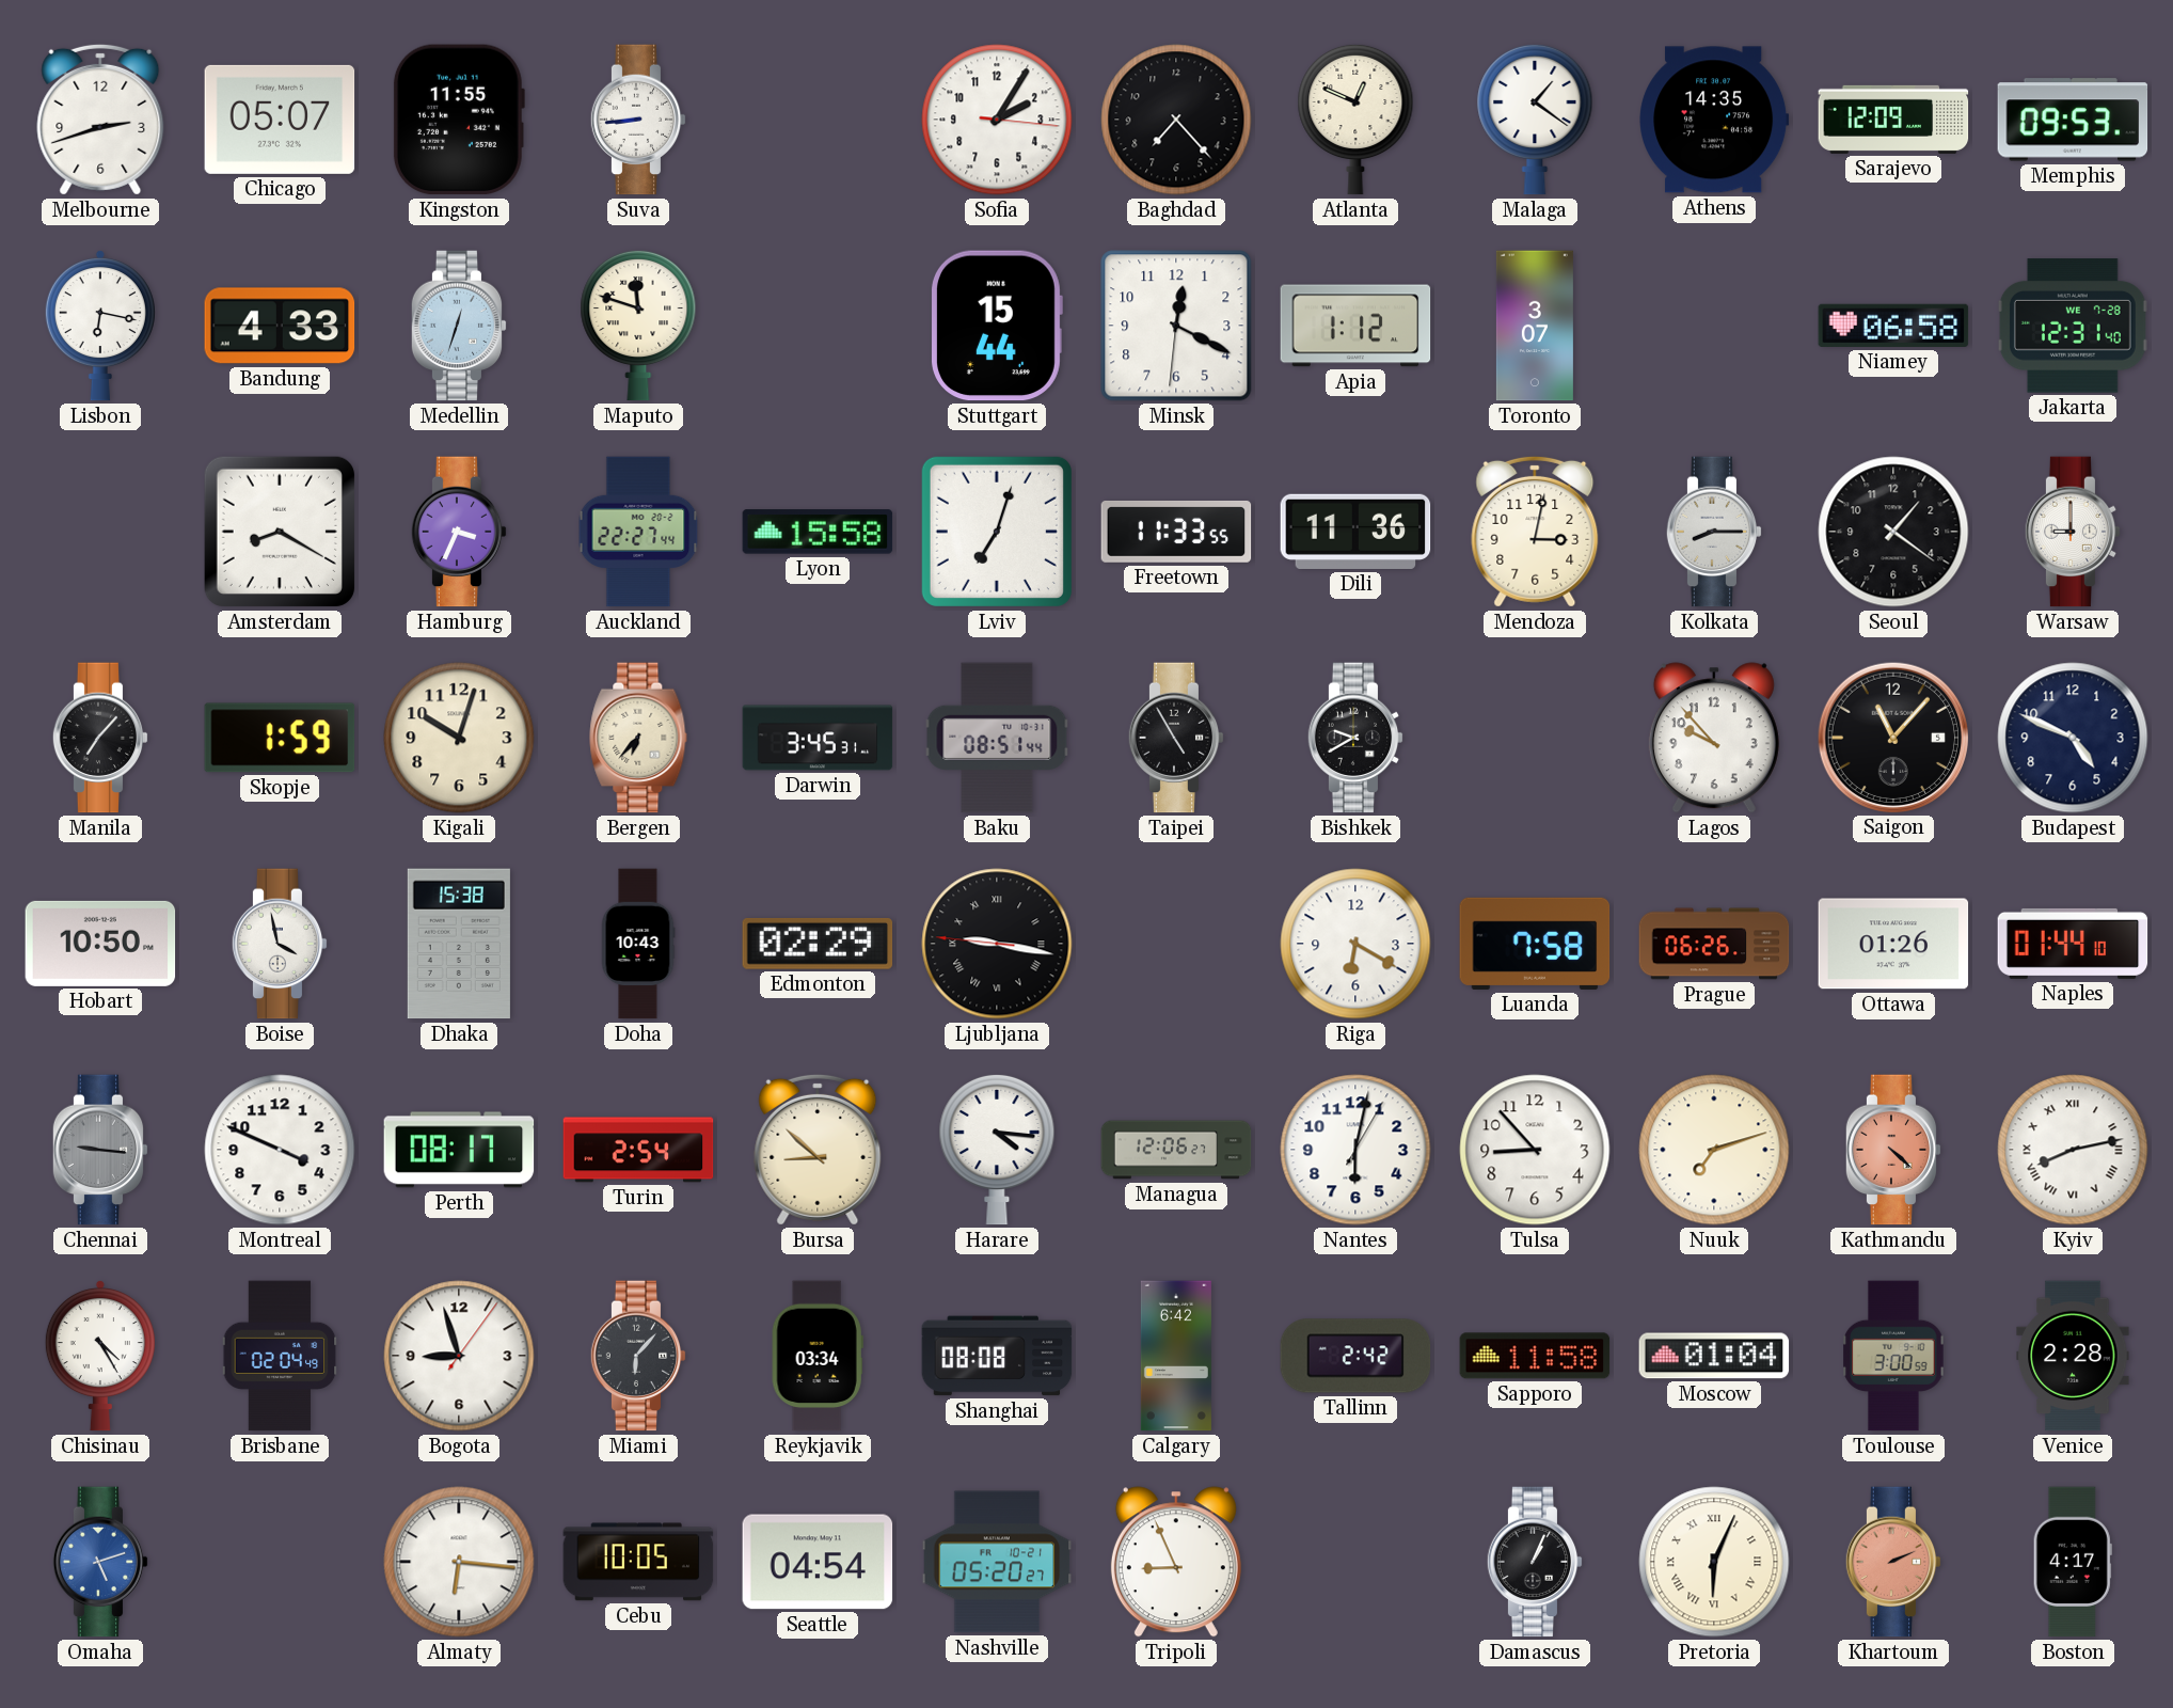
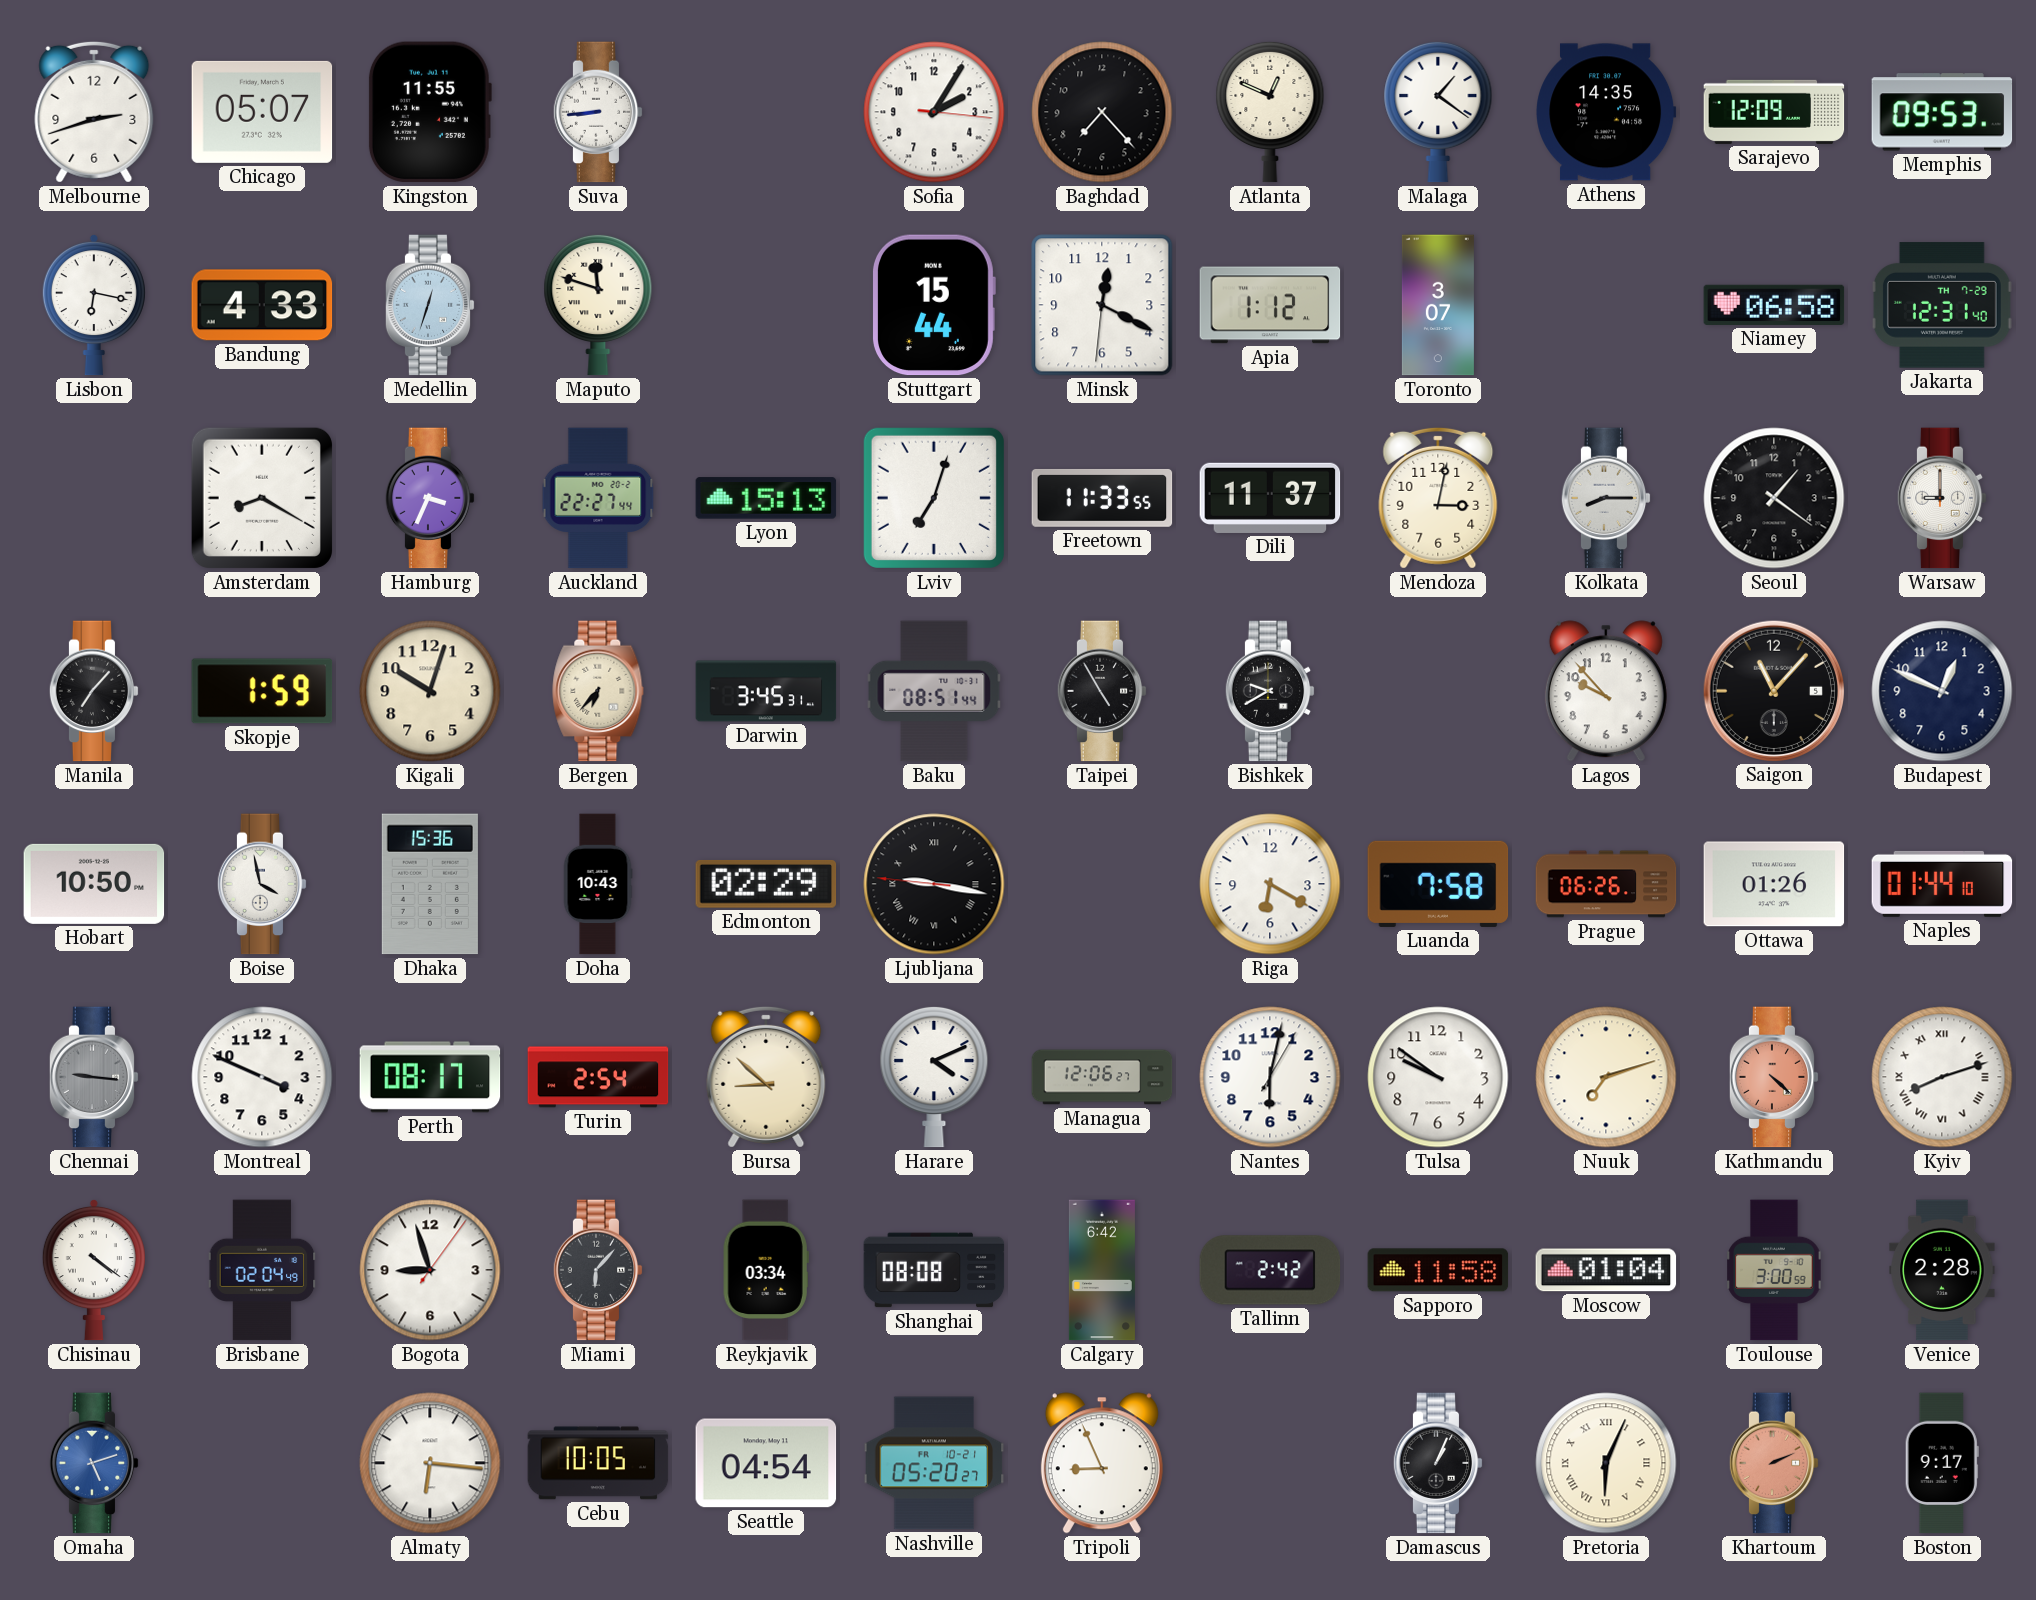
Jakarta date: WE 7-28 -> TH 7-29 (1942, 305)
Lyon: 15:58 -> 15:13 (766, 498)
Dili: 11:36 -> 11:37 (1270, 498)
Budapest: 4:49 -> 12:49 (1942, 691)
Dhaka: 15:38 -> 15:36 (430, 884)
Harare: 4:16 -> 4:11 (934, 1077)
Tulsa: 8:53 -> 9:51 (1438, 1077)
Kyiv: 8:13 -> 8:12 (1942, 1077)
Chisinau: 4:25 -> 4:21 (94, 1270)
Boston: 4:17 -> 9:17 (1942, 1463)
